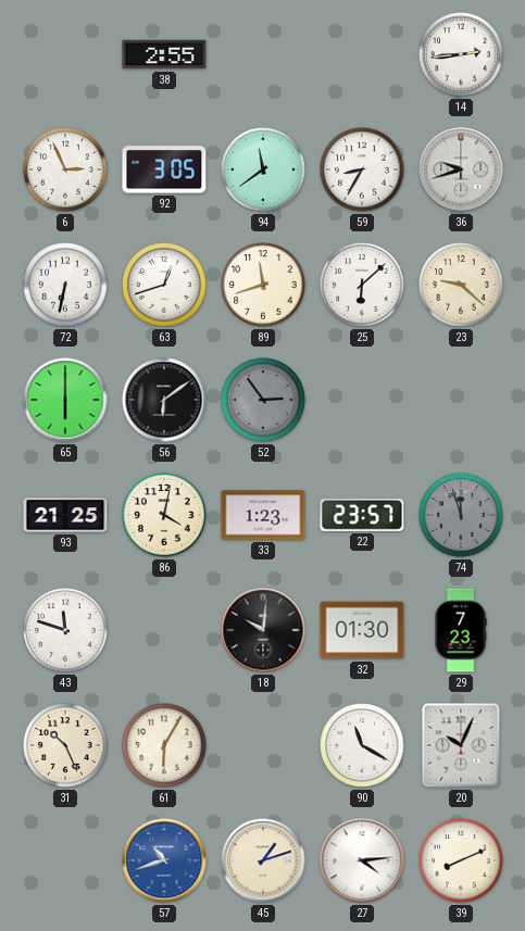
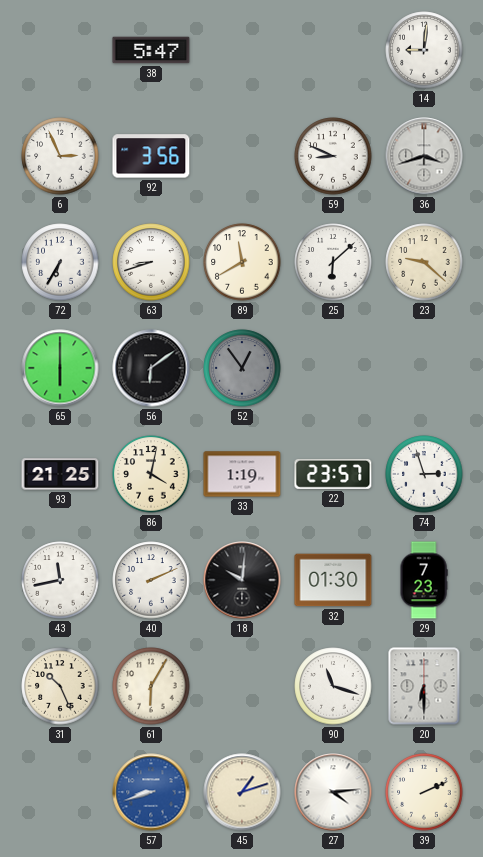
38: 2:55 -> 5:47 (151, 50)
14: 2:44 -> 9:01 (424, 50)
92: 3:05 -> 3:56 (151, 156)
94: 11:39 -> none (263, 169)
59: 8:35 -> 8:49 (333, 156)
36: 9:42 -> 3:42 (424, 156)
72: 6:32 -> 6:35 (60, 262)
63: 12:42 -> 8:42 (151, 262)
89: 11:42 -> 11:40 (242, 262)
52: 2:54 -> 12:54 (242, 368)
33: 1:23 -> 1:19 (242, 474)
74: 11:57 -> 2:57 (424, 474)
74 dial: grey -> white (424, 474)
43: 11:48 -> 11:43 (60, 580)
40: none -> 2:11 (151, 580)
90: 11:20 -> 11:18 (333, 686)
20: 10:04 -> 6:30 (424, 686)
57: 10:42 -> 8:42 (151, 792)
39: 8:11 -> 2:11 (424, 792)
